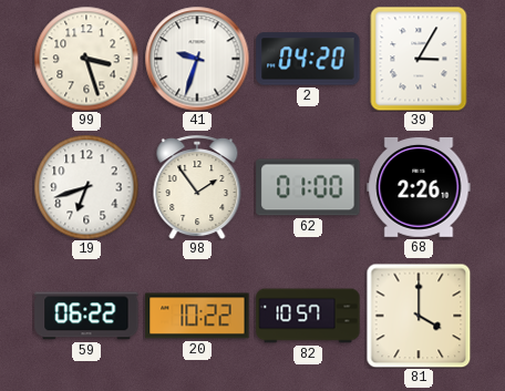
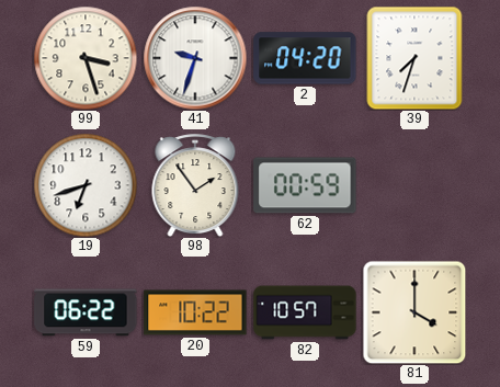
39: 3:05 -> 7:33 (414, 58)
62: 01:00 -> 00:59 (305, 185)
68: 2:26 -> none (419, 187)
